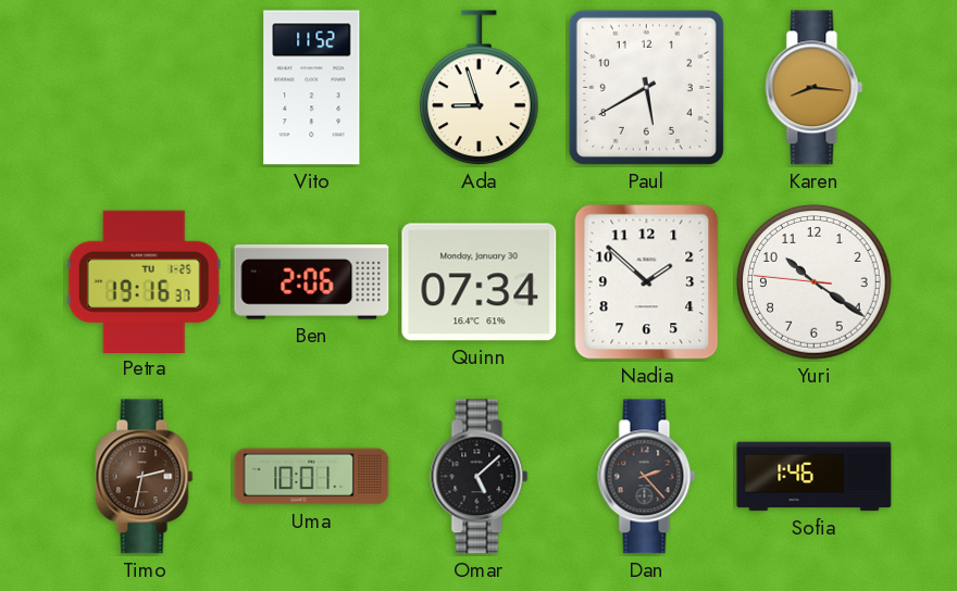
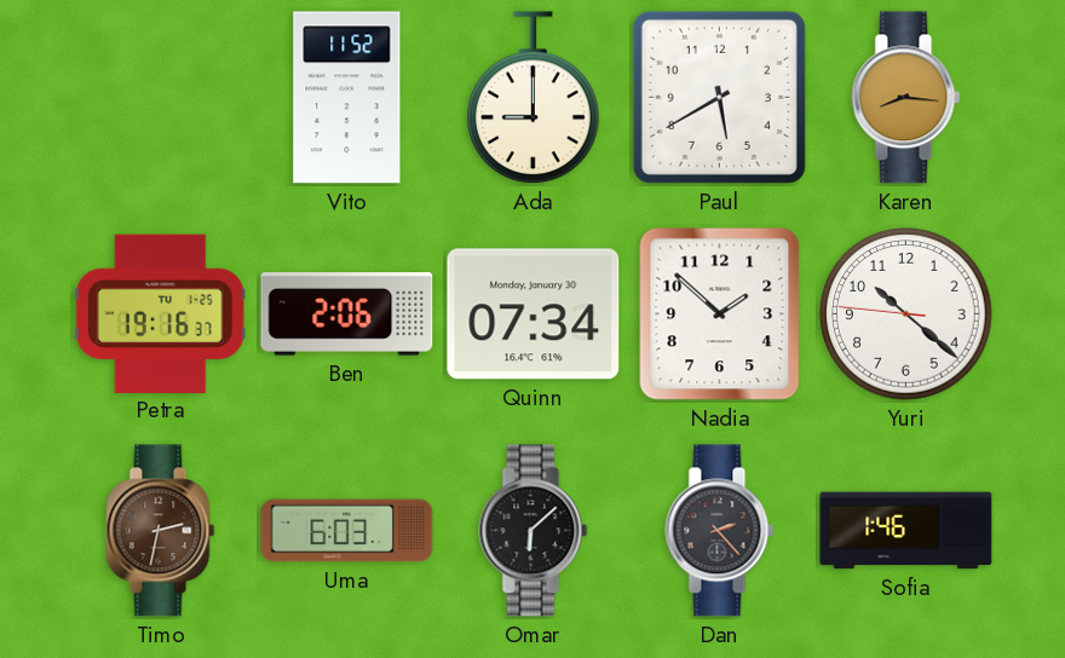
Ada: 8:57 -> 9:00 (534, 98)
Yuri: 10:20 -> 10:21 (906, 314)
Uma: 10:01 -> 6:03 (347, 531)
Omar: 5:08 -> 6:08 (534, 531)
